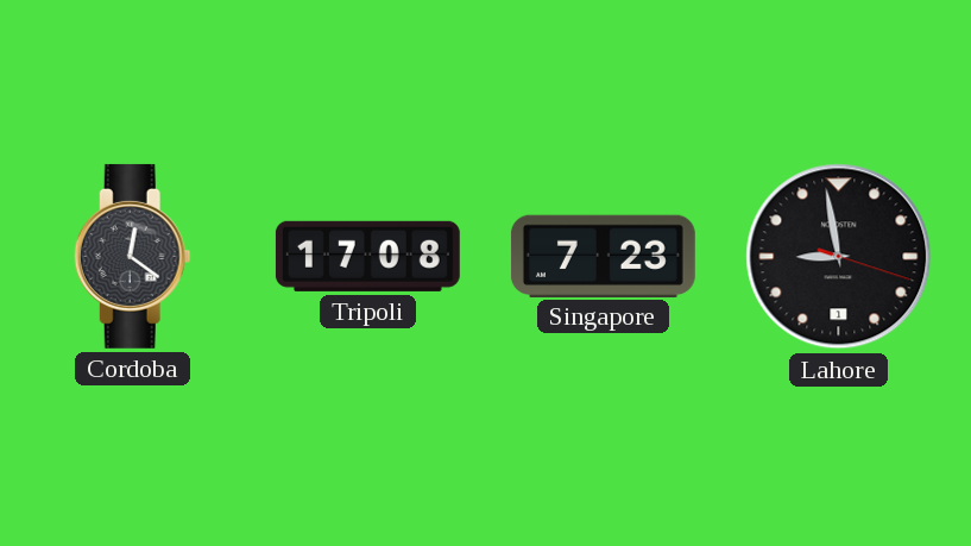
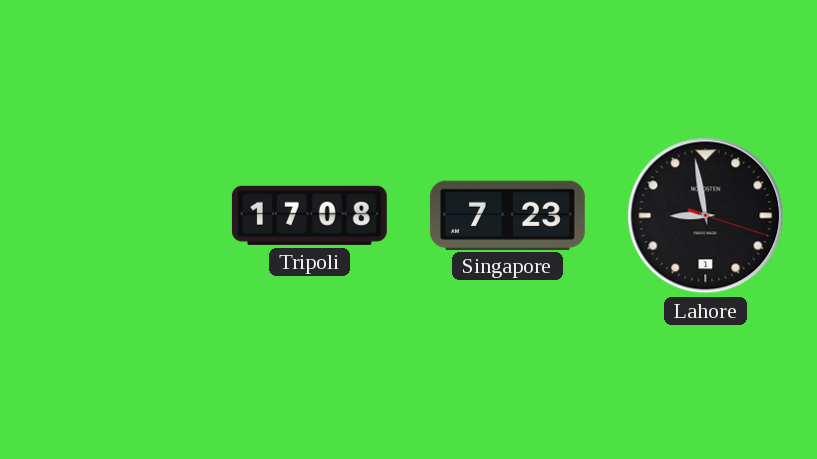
Cordoba: 12:21 -> none (132, 256)
